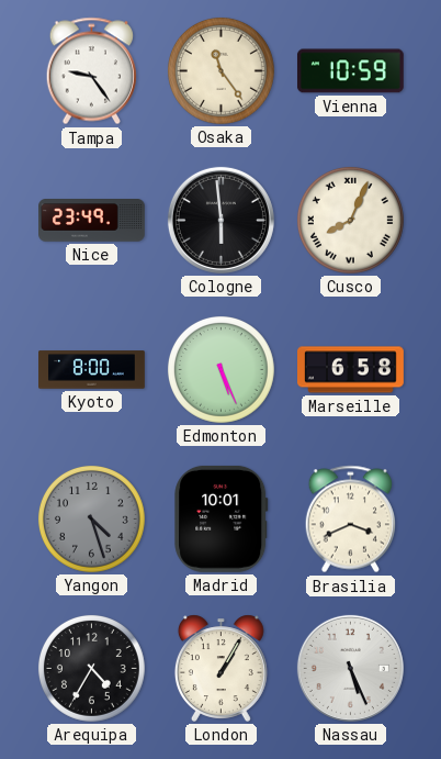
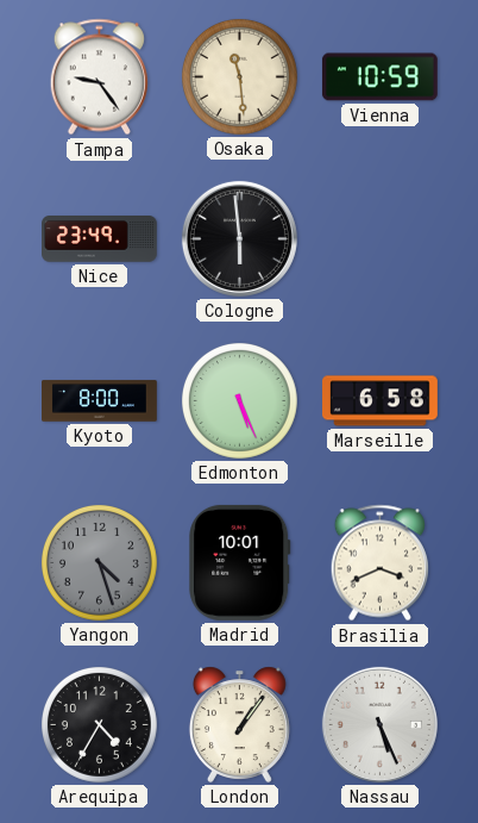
Osaka: 11:24 -> 11:29 (239, 76)
Cusco: 8:04 -> none (350, 220)
London: 1:05 -> 1:06 (239, 724)
